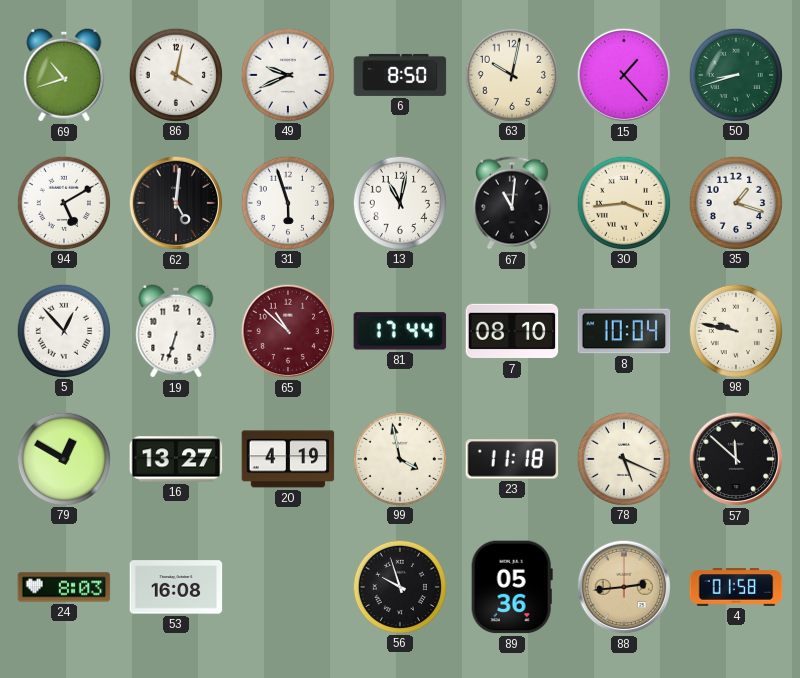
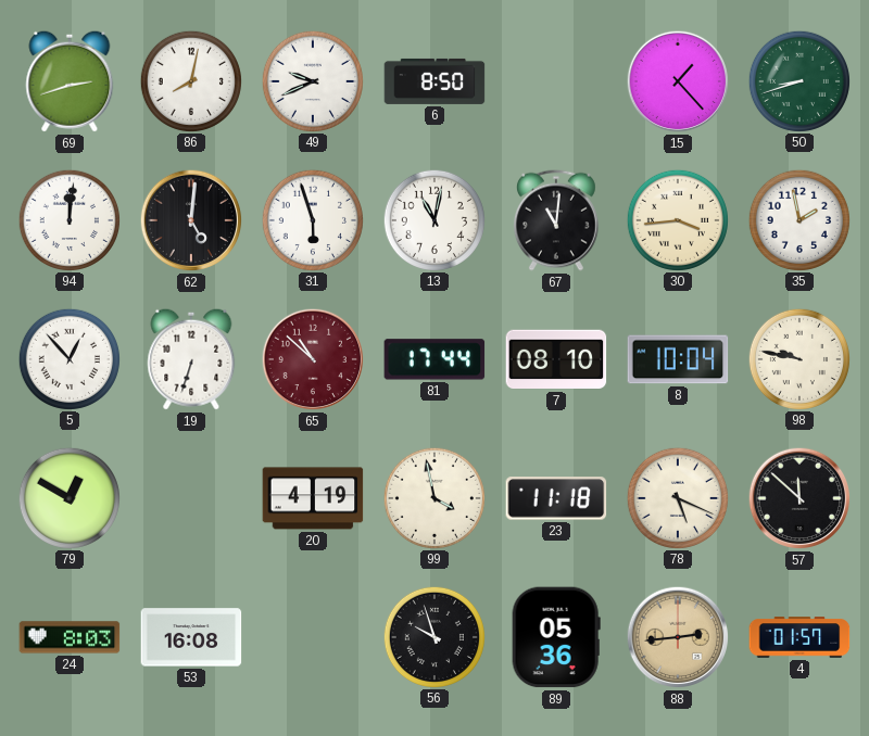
69: 10:42 -> 2:42 (70, 81)
86: 4:02 -> 8:02 (190, 80)
63: 10:02 -> none (511, 74)
94: 5:10 -> 12:01 (68, 219)
35: 1:18 -> 1:58 (798, 219)
16: 13:27 -> none (176, 459)
4: 01:58 -> 01:57 (799, 637)
